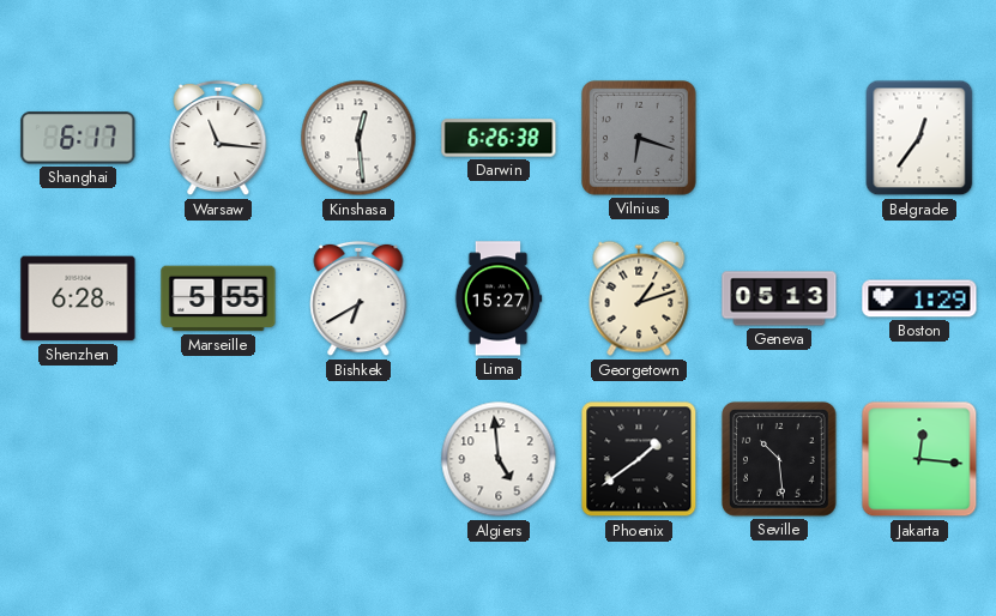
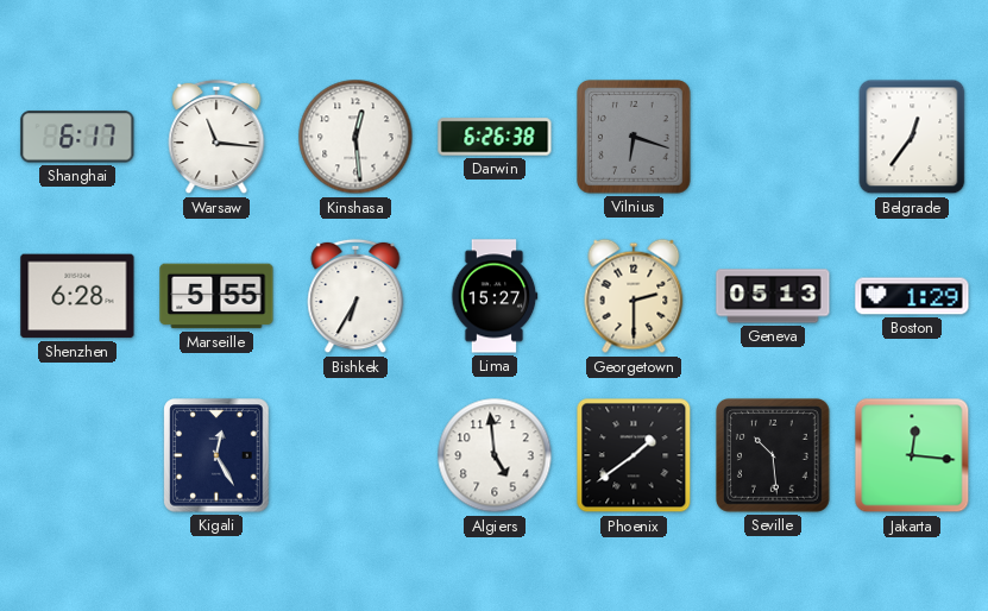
Bishkek: 6:40 -> 6:35 (355, 296)
Georgetown: 1:12 -> 2:30 (634, 296)
Kigali: none -> 12:25 (216, 455)
